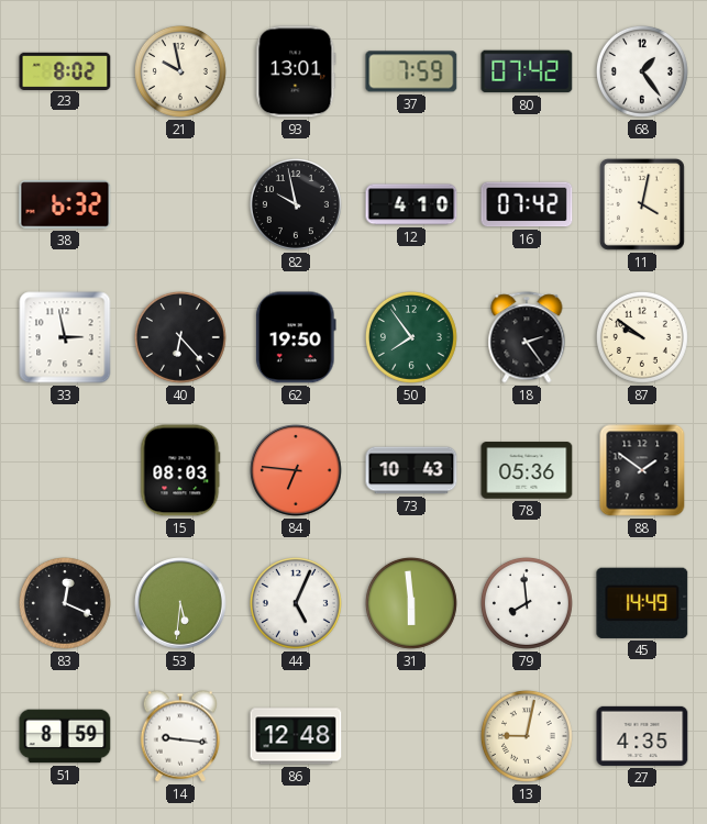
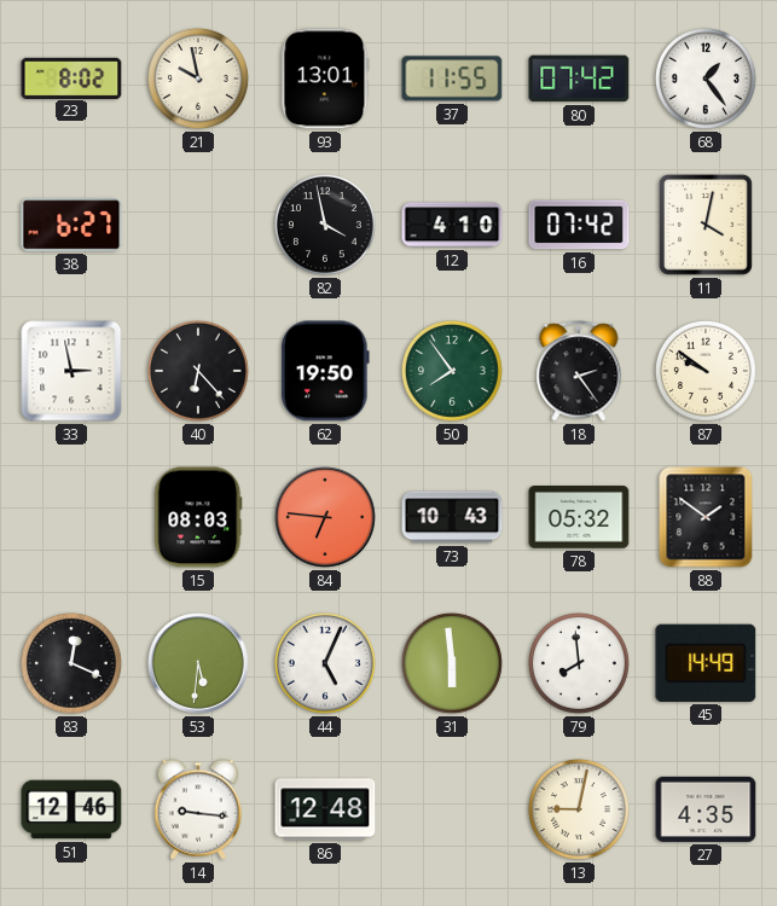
37: 7:59 -> 11:55 (452, 79)
38: 6:32 -> 6:27 (71, 225)
82: 9:58 -> 3:58 (325, 225)
78: 05:36 -> 05:32 (579, 517)
51: 8:59 -> 12:46 (71, 809)
